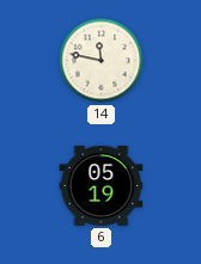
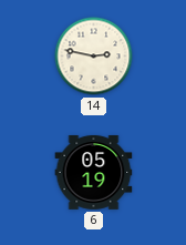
14: 11:47 -> 2:47 (94, 57)
